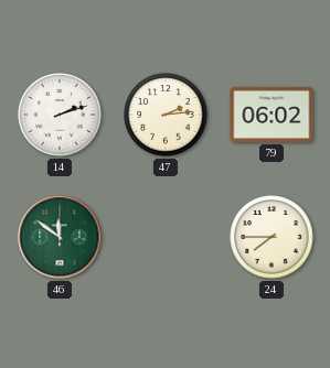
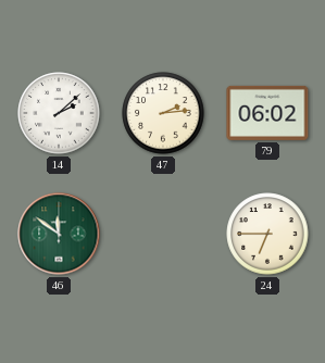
14: 2:12 -> 2:08 (59, 113)
24: 7:45 -> 6:45 (267, 234)
